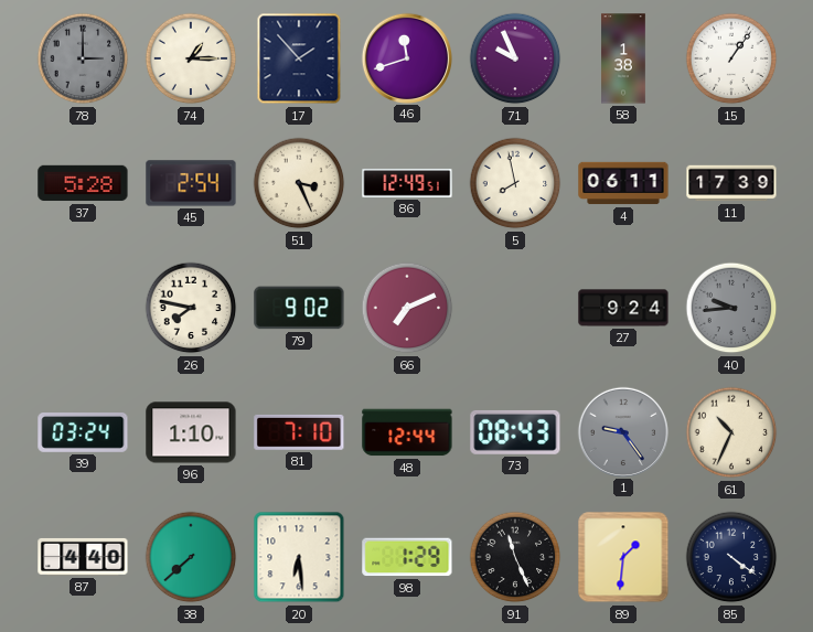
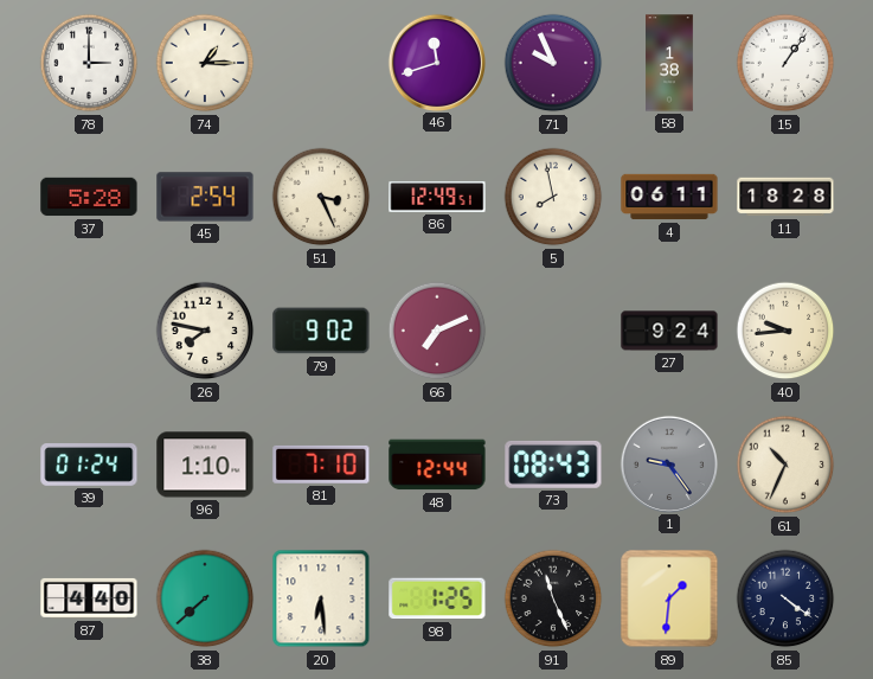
78 dial: grey -> white (89, 63)
17: 1:53 -> none (299, 58)
11: 17:39 -> 18:28 (785, 197)
40 dial: grey -> cream (785, 331)
39: 03:24 -> 01:24 (89, 466)
98: 1:29 -> 1:25 (437, 598)
